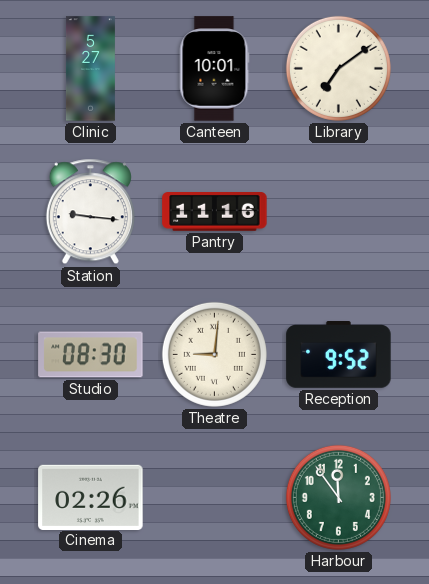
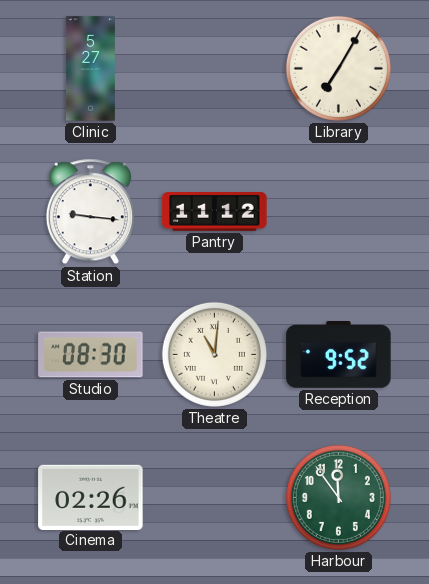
Canteen: 10:01 -> none (214, 69)
Library: 7:09 -> 7:05 (338, 68)
Pantry: 11:16 -> 11:12 (215, 212)
Theatre: 9:01 -> 11:01 (214, 354)
